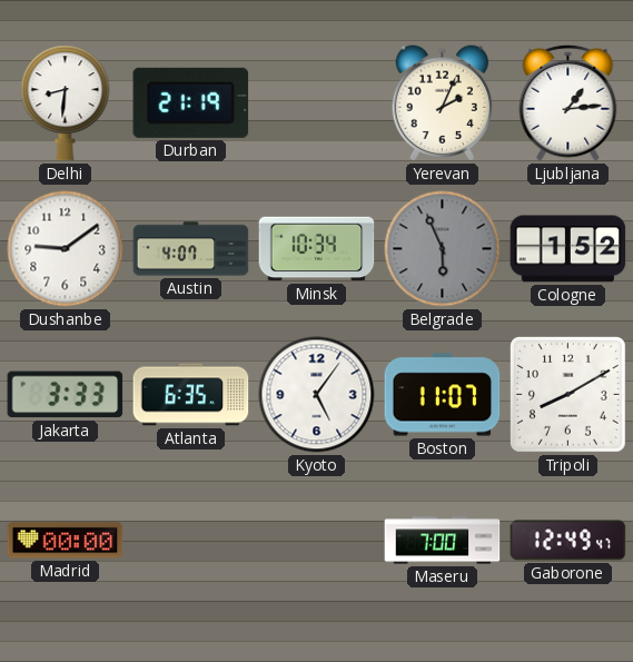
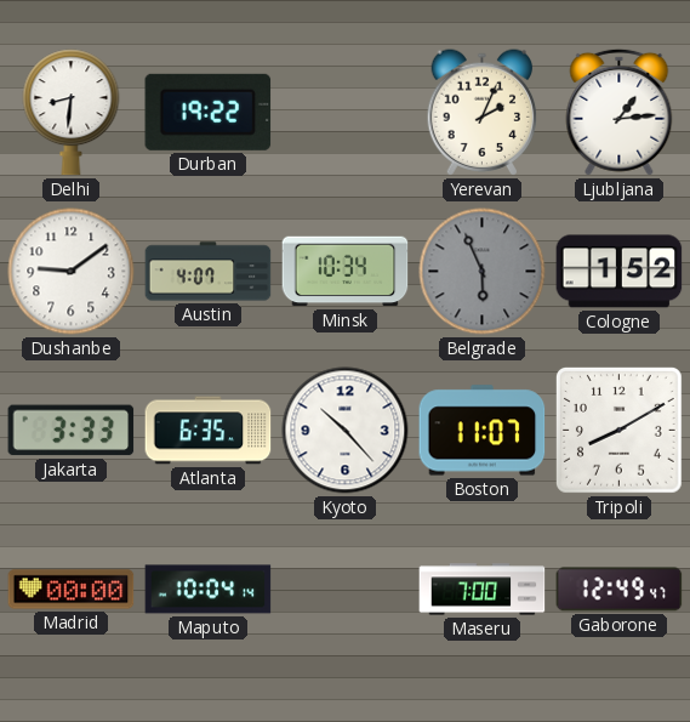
Durban: 21:19 -> 19:22 (209, 112)
Kyoto: 5:06 -> 10:23 (346, 431)
Maputo: none -> 10:04 (209, 590)
